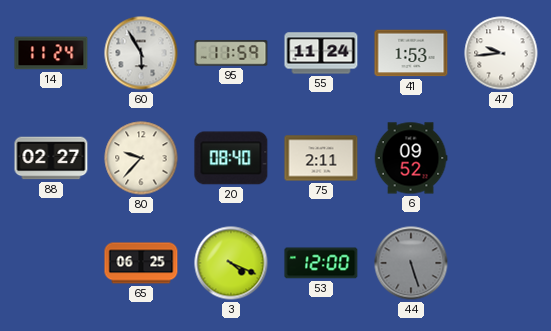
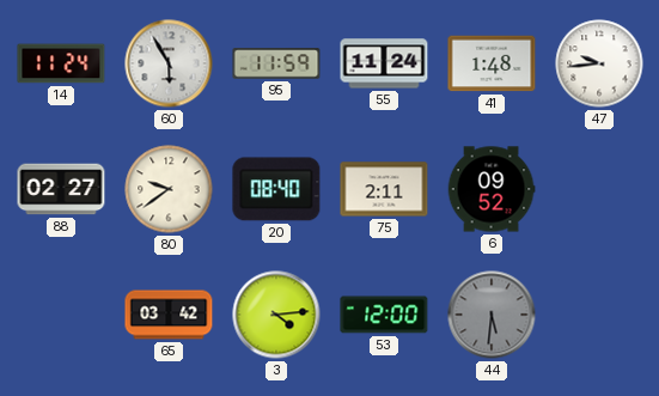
41: 1:53 -> 1:48 (492, 63)
80: 9:37 -> 9:39 (169, 189)
65: 06:25 -> 03:42 (169, 315)
3: 4:19 -> 4:14 (276, 315)
44: 5:27 -> 5:31 (492, 315)
